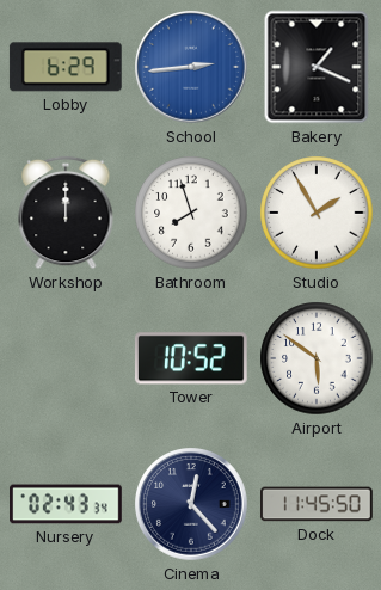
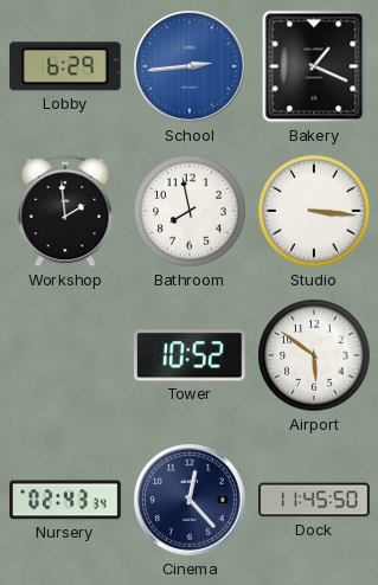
Workshop: 12:00 -> 1:59 (65, 211)
Bathroom: 7:57 -> 7:58 (190, 211)
Studio: 1:55 -> 3:16 (314, 211)
